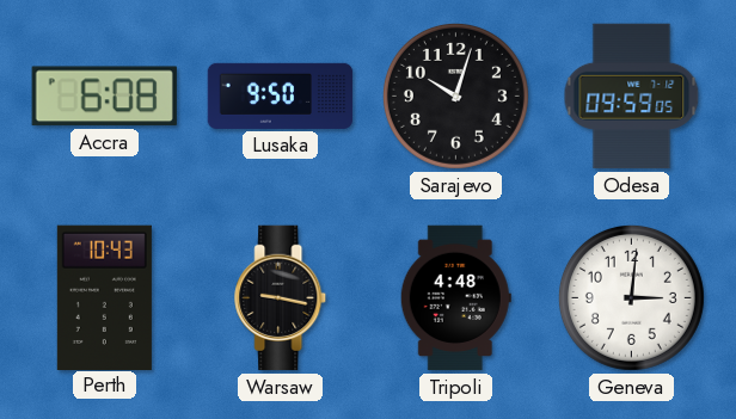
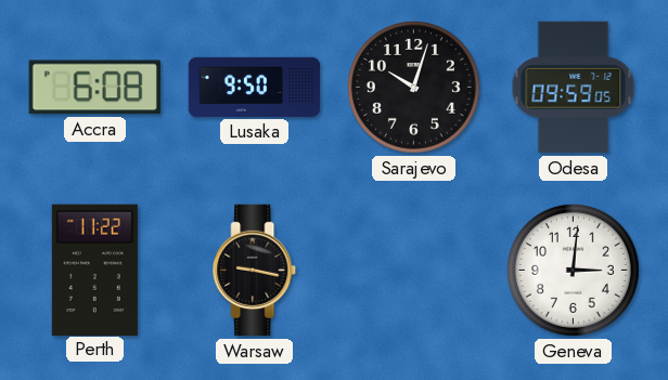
Perth: 10:43 -> 11:22 (94, 270)
Tripoli: 4:48 -> none (455, 298)
